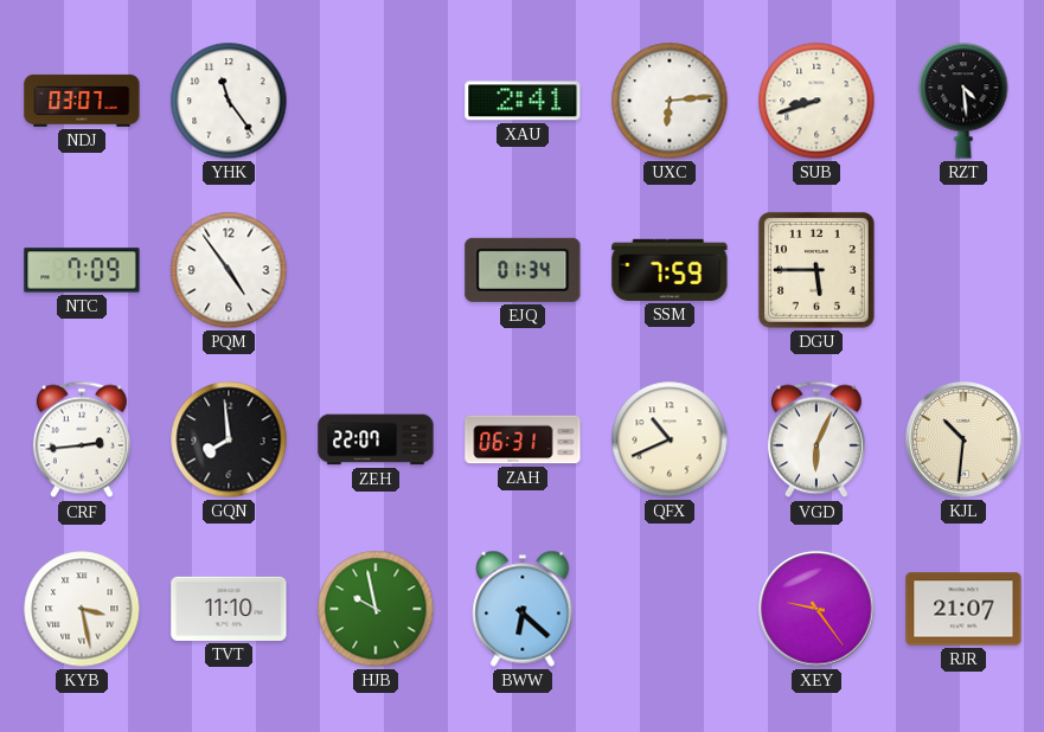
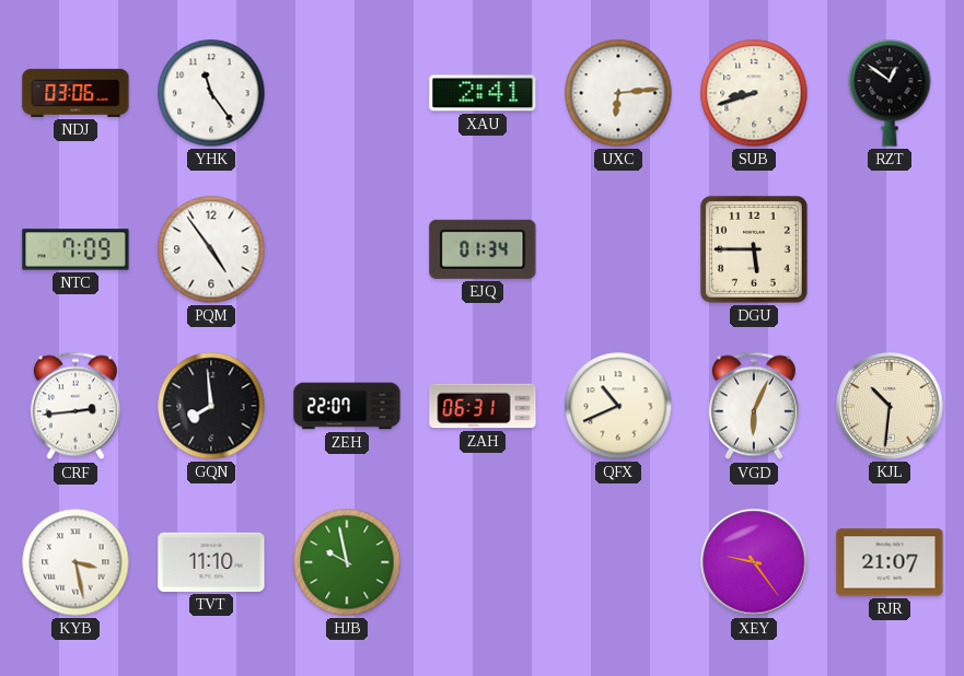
NDJ: 03:07 -> 03:06 (76, 93)
RZT: 4:29 -> 12:51 (890, 93)
SSM: 7:59 -> none (670, 270)
BWW: 6:22 -> none (523, 609)
